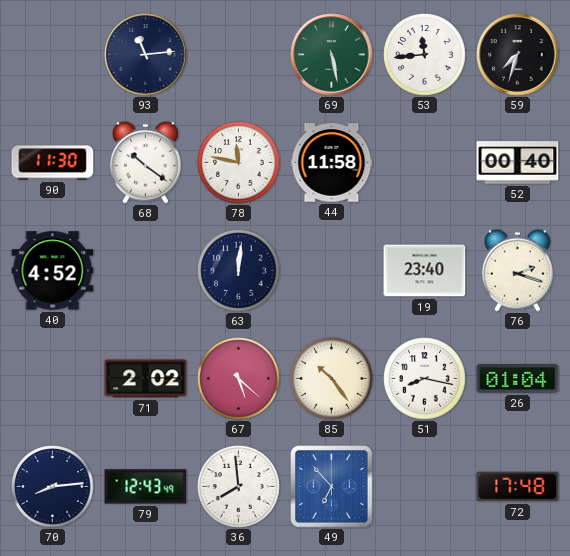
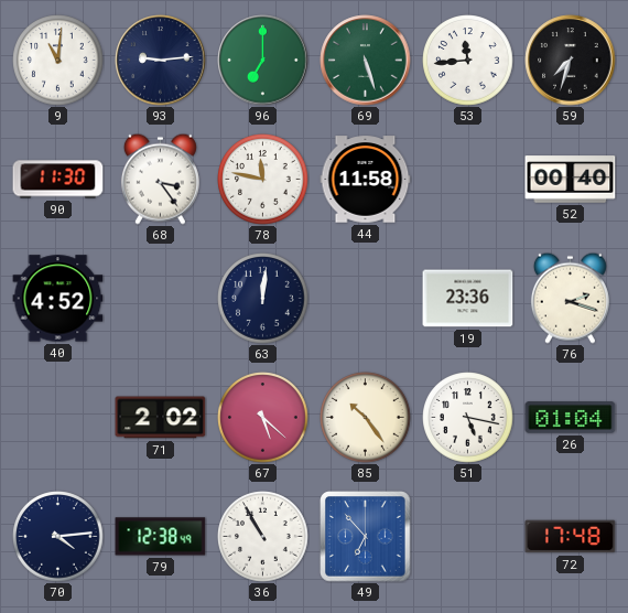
9: none -> 11:01 (58, 61)
93: 11:14 -> 9:14 (161, 61)
96: none -> 7:00 (263, 61)
69: 5:28 -> 5:27 (366, 61)
68: 10:21 -> 3:24 (160, 179)
19: 23:40 -> 23:36 (468, 299)
51: 8:17 -> 5:17 (468, 418)
70: 8:14 -> 4:14 (58, 537)
79: 12:43 -> 12:38 (161, 537)
36: 7:59 -> 10:55 (263, 537)
